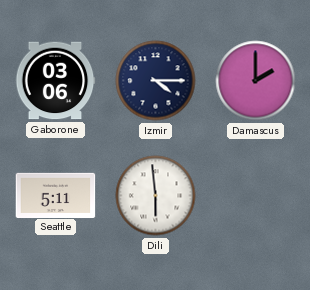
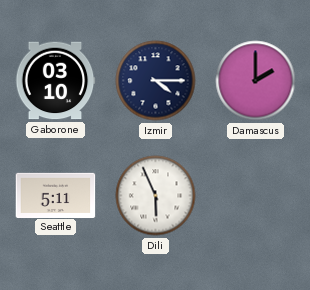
Gaborone: 03:06 -> 03:10 (55, 81)
Dili: 5:59 -> 5:56 (156, 196)
